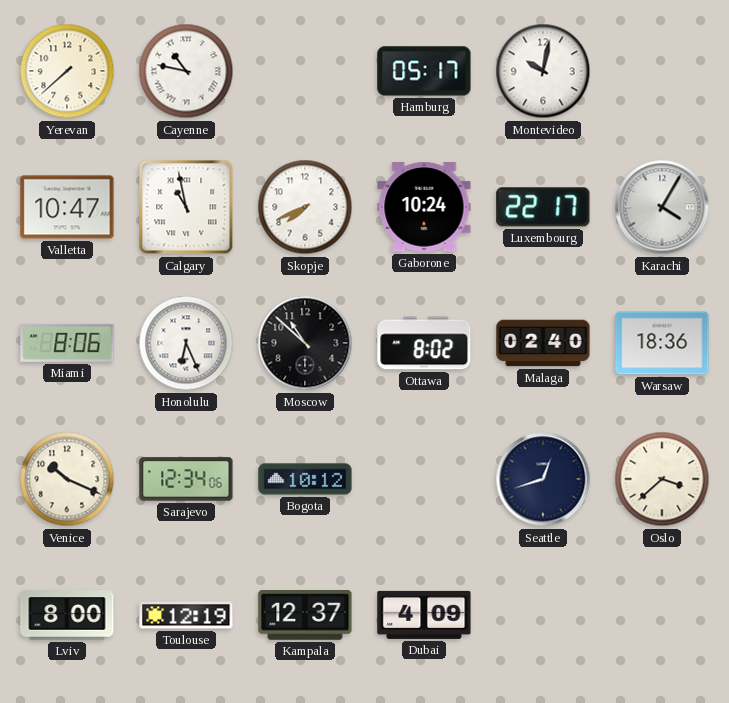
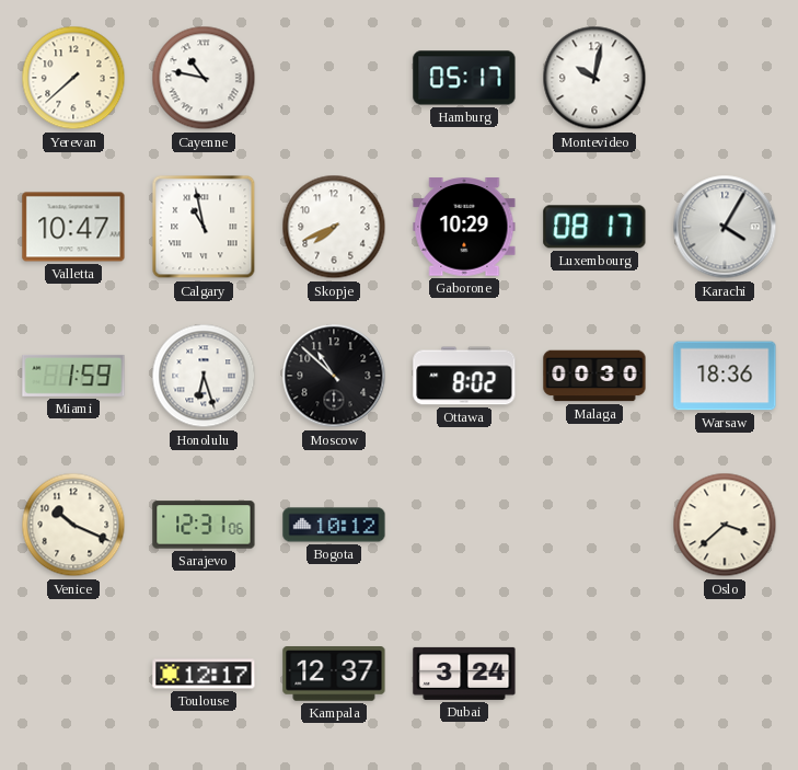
Gaborone: 10:24 -> 10:29 (464, 227)
Luxembourg: 22:17 -> 08:17 (594, 227)
Miami: 8:06 -> 1:59 (73, 376)
Honolulu: 6:26 -> 6:27 (204, 376)
Malaga: 02:40 -> 00:30 (594, 376)
Sarajevo: 12:34 -> 12:31 (204, 525)
Seattle: 12:42 -> none (543, 479)
Lviv: 8:00 -> none (67, 615)
Toulouse: 12:19 -> 12:17 (204, 674)
Dubai: 4:09 -> 3:24 (464, 674)
